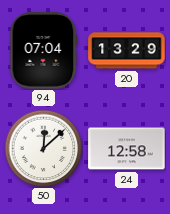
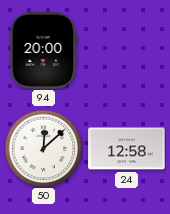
94: 07:04 -> 20:00 (43, 51)
20: 13:29 -> none (127, 51)
